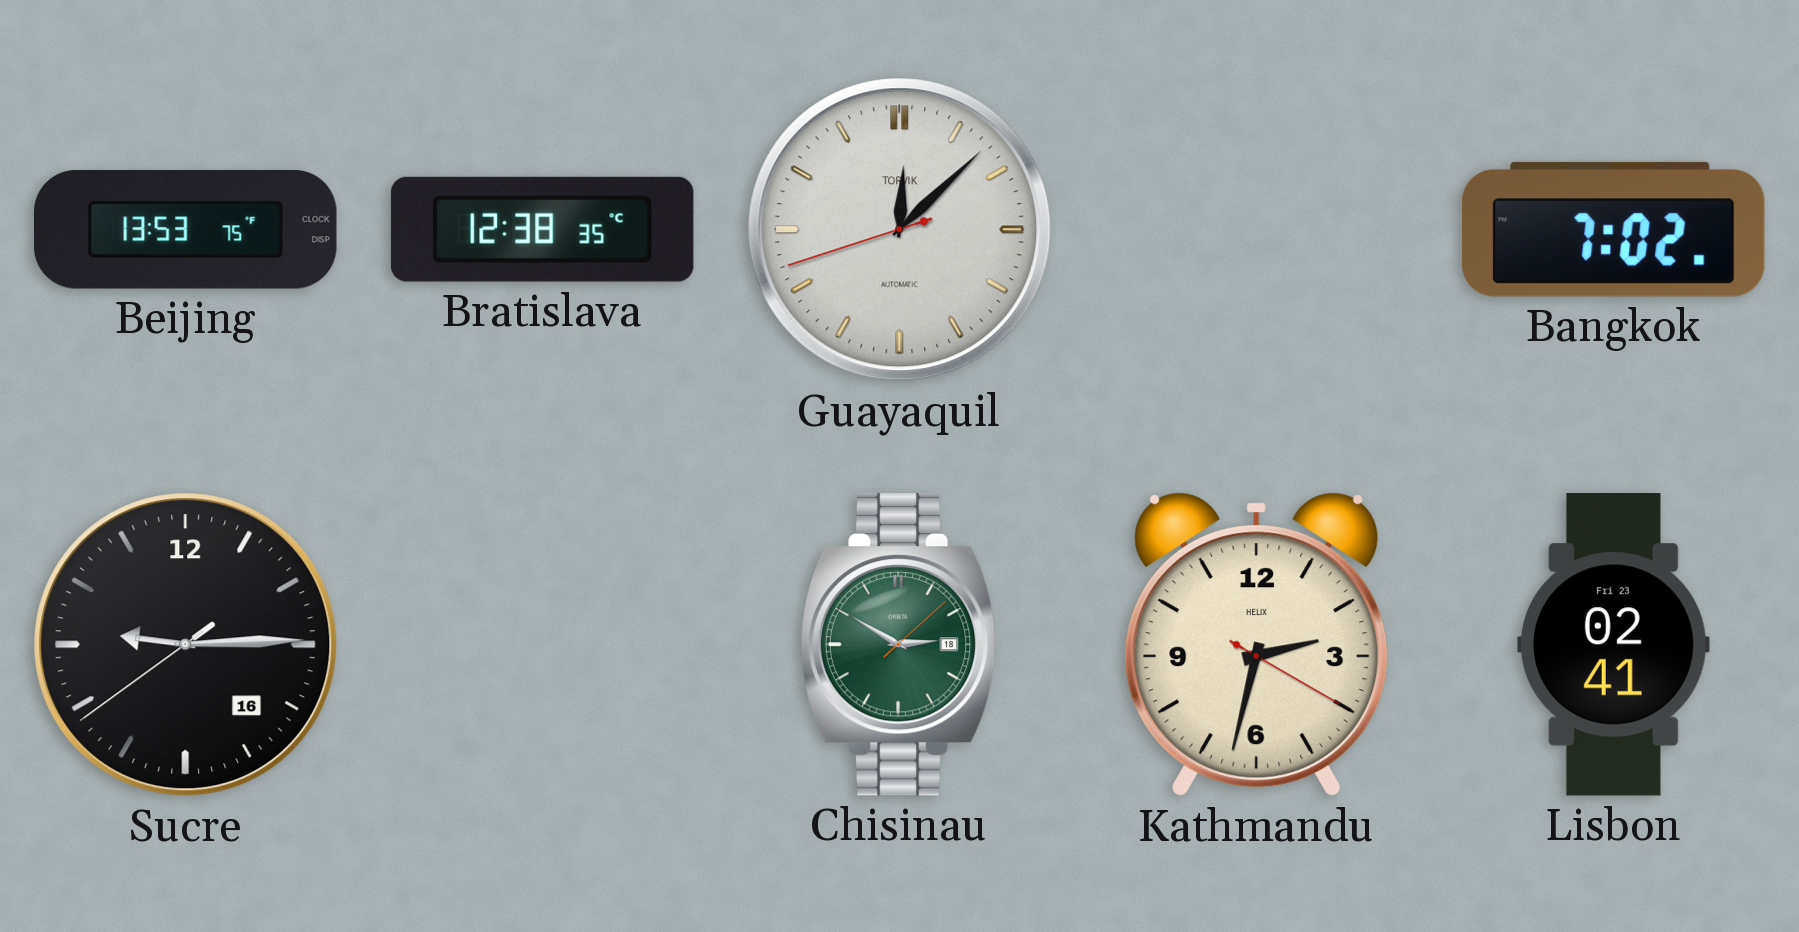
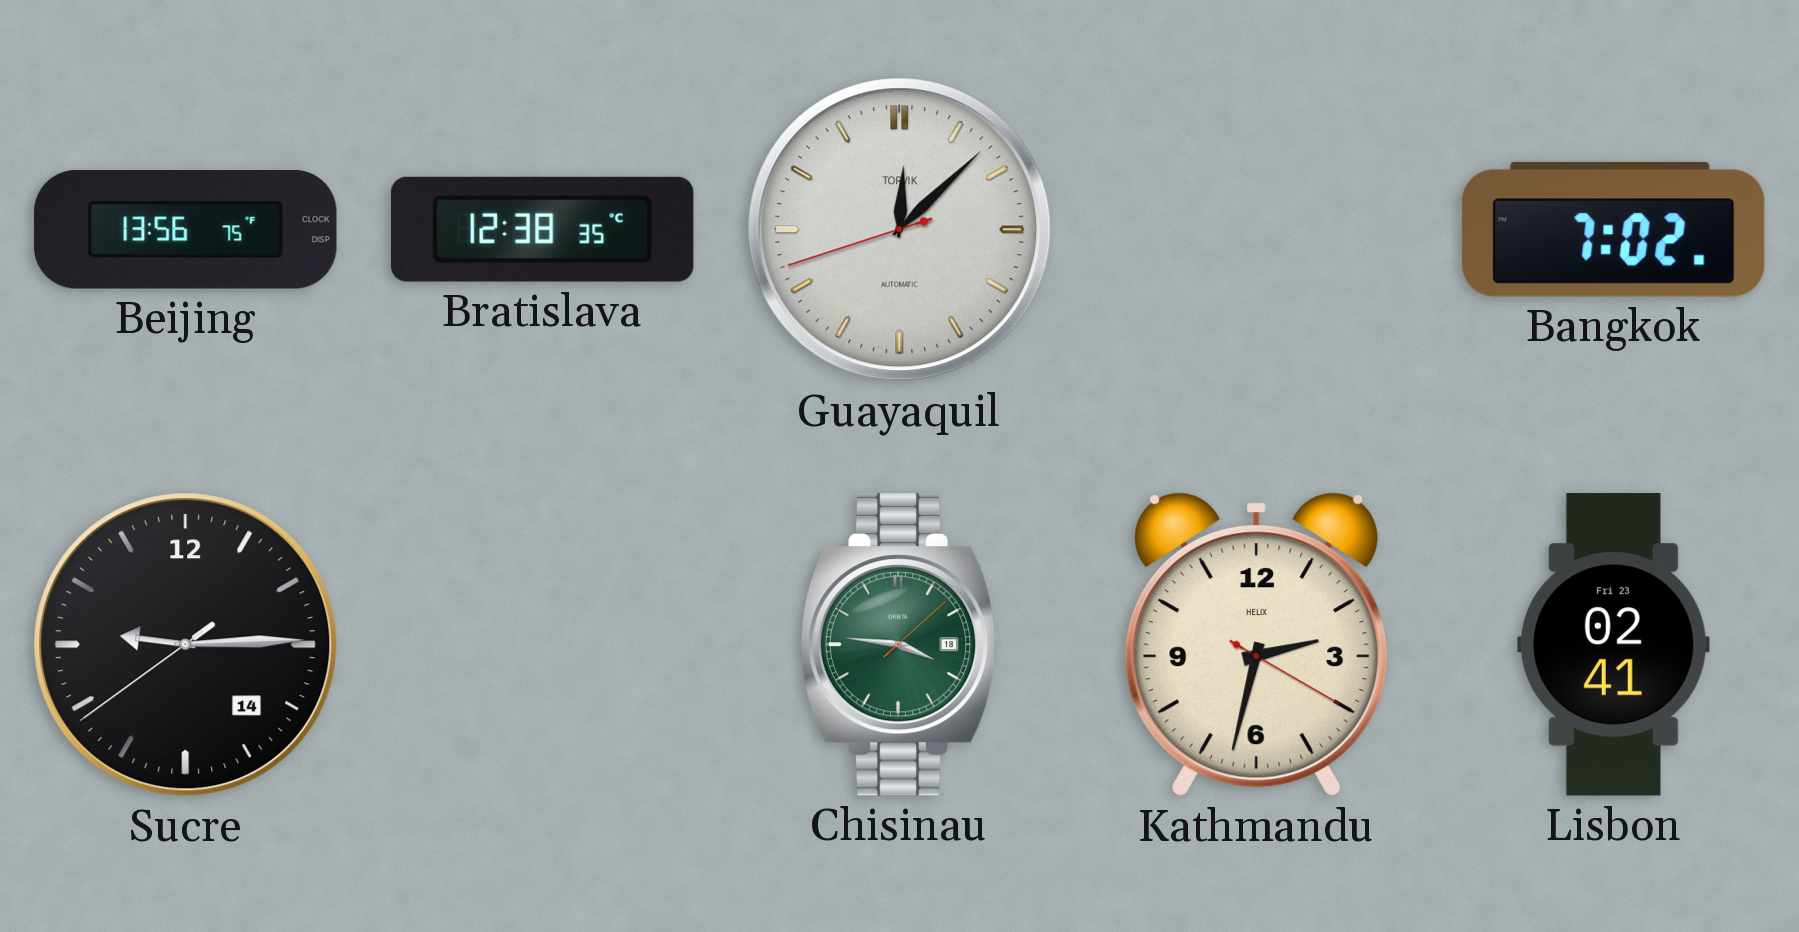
Beijing: 13:53 -> 13:56 (186, 230)
Sucre date: 16 -> 14 (186, 645)
Chisinau: 2:50 -> 3:46 (900, 644)
